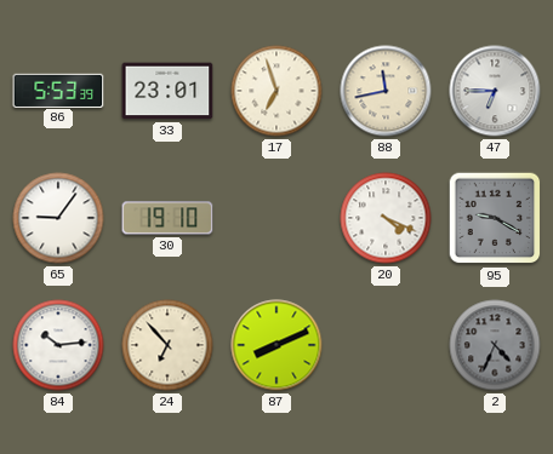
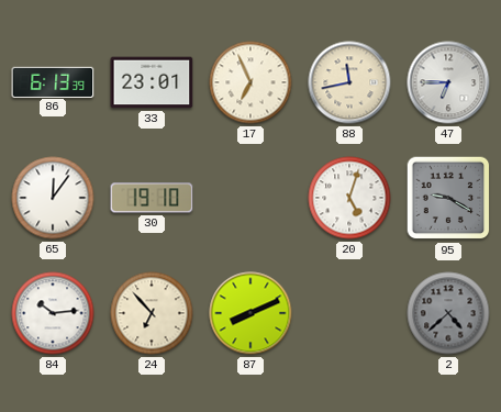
86: 5:53 -> 6:13 (53, 81)
17: 6:57 -> 6:56 (250, 82)
65: 9:06 -> 12:06 (53, 198)
20: 4:19 -> 5:03 (349, 198)
2: 4:34 -> 4:38 (448, 313)
